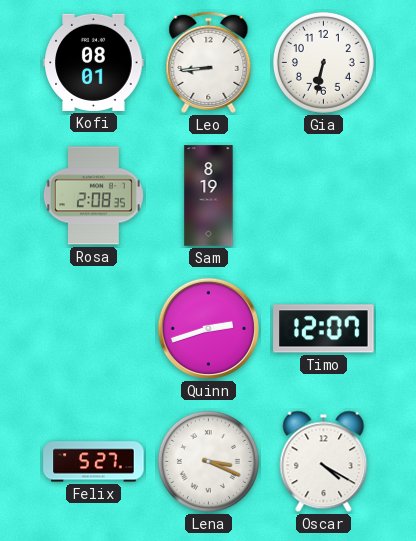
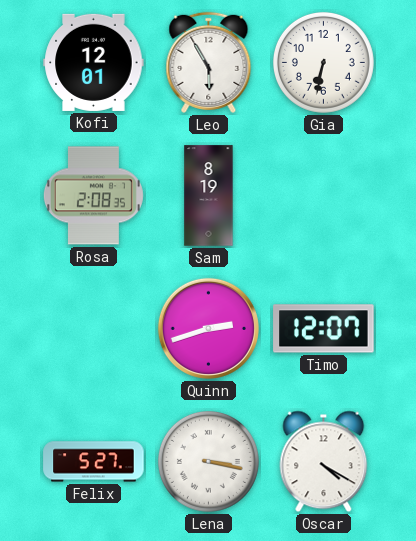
Kofi: 08:01 -> 12:01 (94, 62)
Leo: 8:44 -> 5:55 (209, 62)
Lena: 3:19 -> 3:17 (208, 461)
